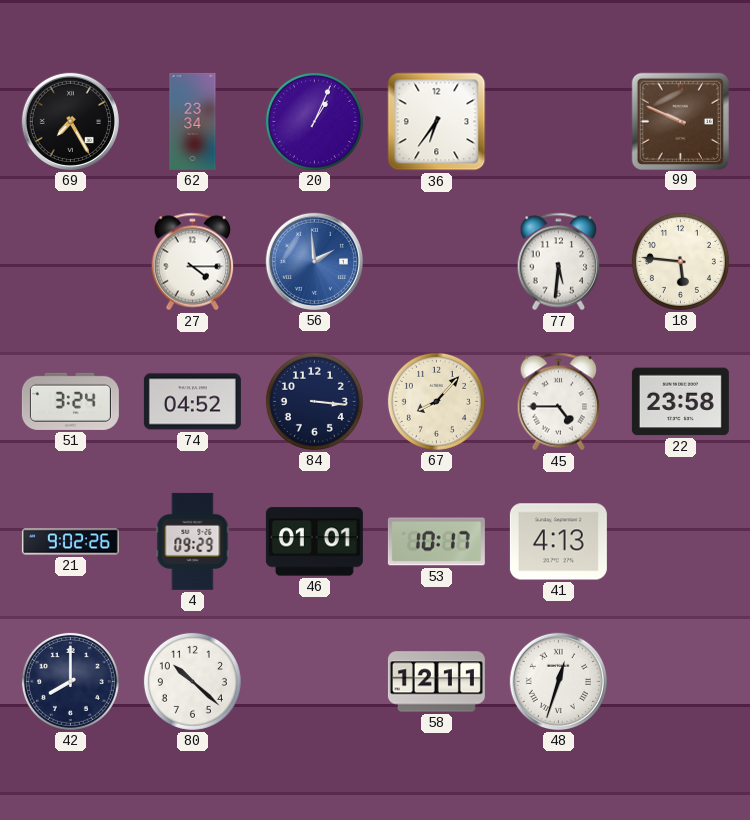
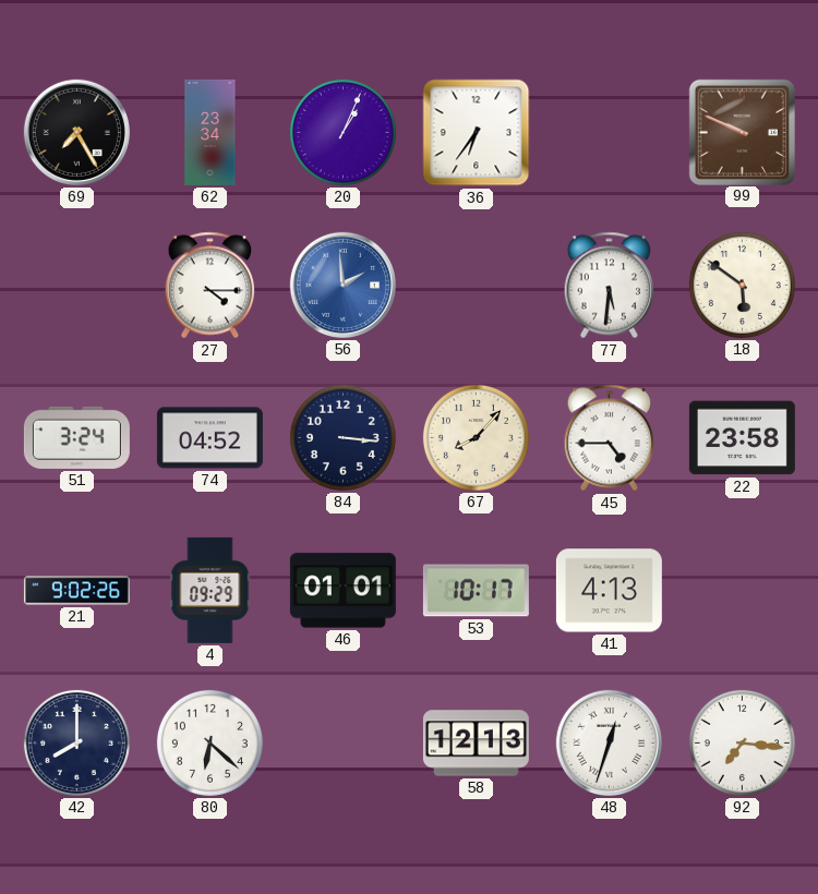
18: 5:46 -> 5:51 (742, 285)
80: 10:22 -> 6:22 (209, 742)
58: 12:11 -> 12:13 (476, 744)
92: none -> 7:16 (742, 742)
